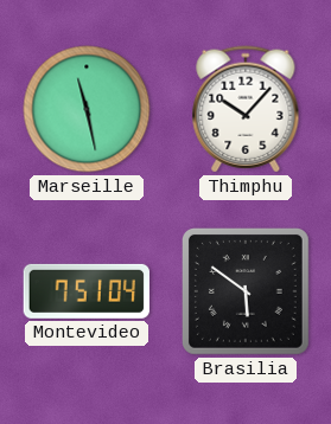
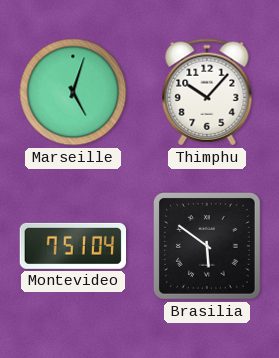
Marseille: 11:28 -> 5:03 (73, 92)
